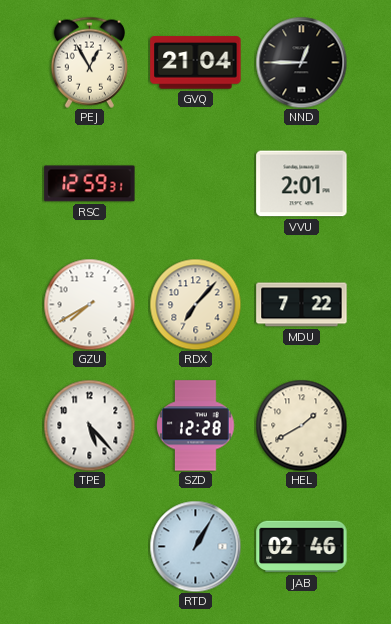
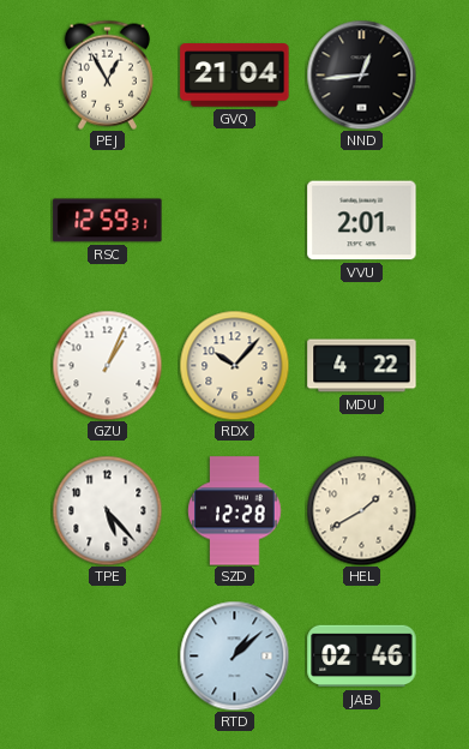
NND: 12:45 -> 12:44 (361, 74)
GZU: 7:40 -> 1:04 (107, 365)
RDX: 7:07 -> 10:07 (234, 365)
MDU: 7:22 -> 4:22 (362, 366)
RTD: 1:05 -> 1:08 (234, 655)
